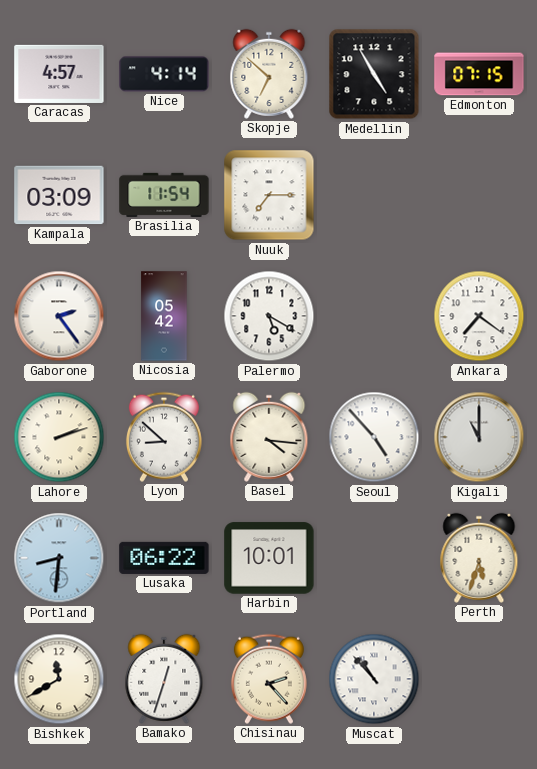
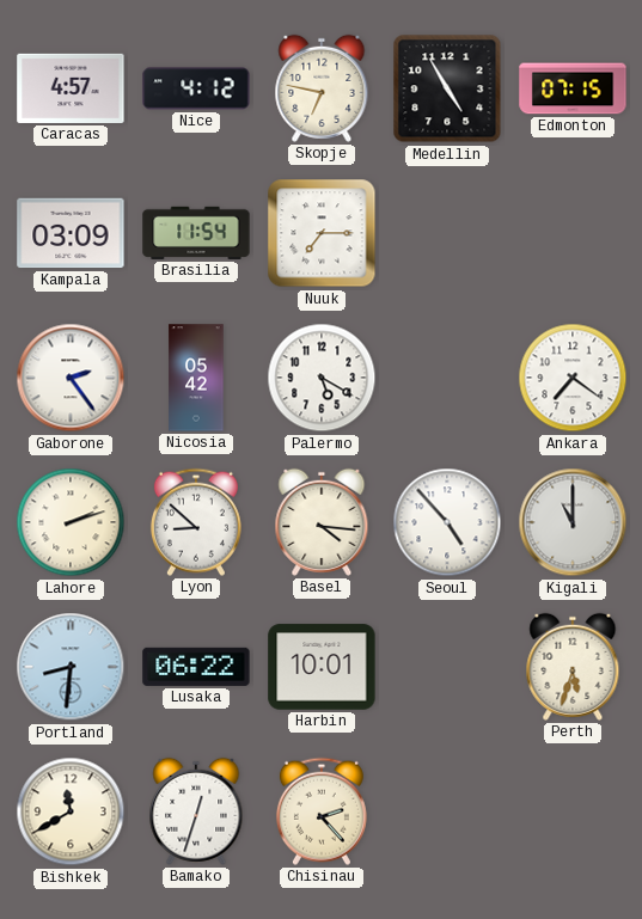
Nice: 4:14 -> 4:12 (196, 88)
Skopje: 6:52 -> 6:47 (322, 88)
Muscat: 10:53 -> none (374, 679)
